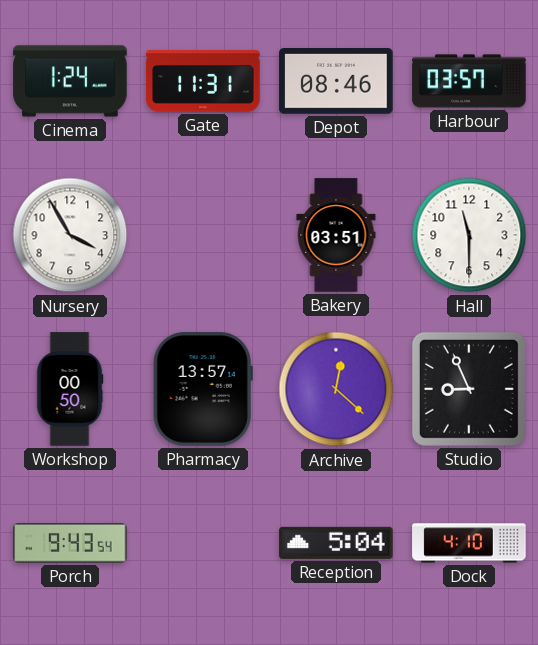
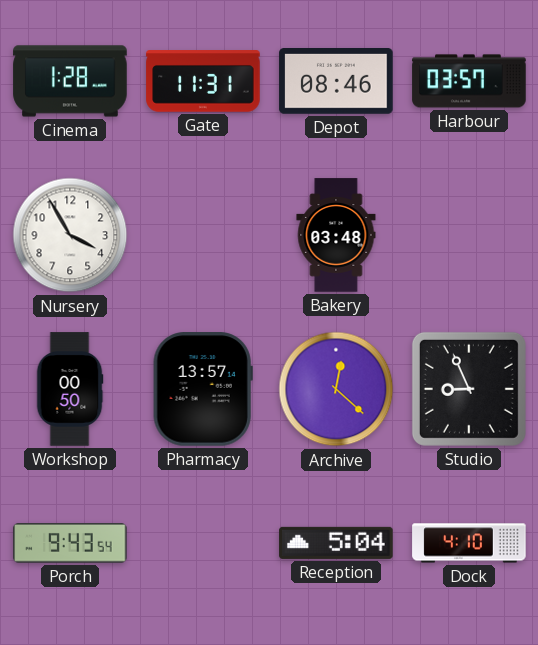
Cinema: 1:24 -> 1:28 (70, 81)
Bakery: 03:51 -> 03:48 (336, 235)
Hall: 11:30 -> none (469, 235)
